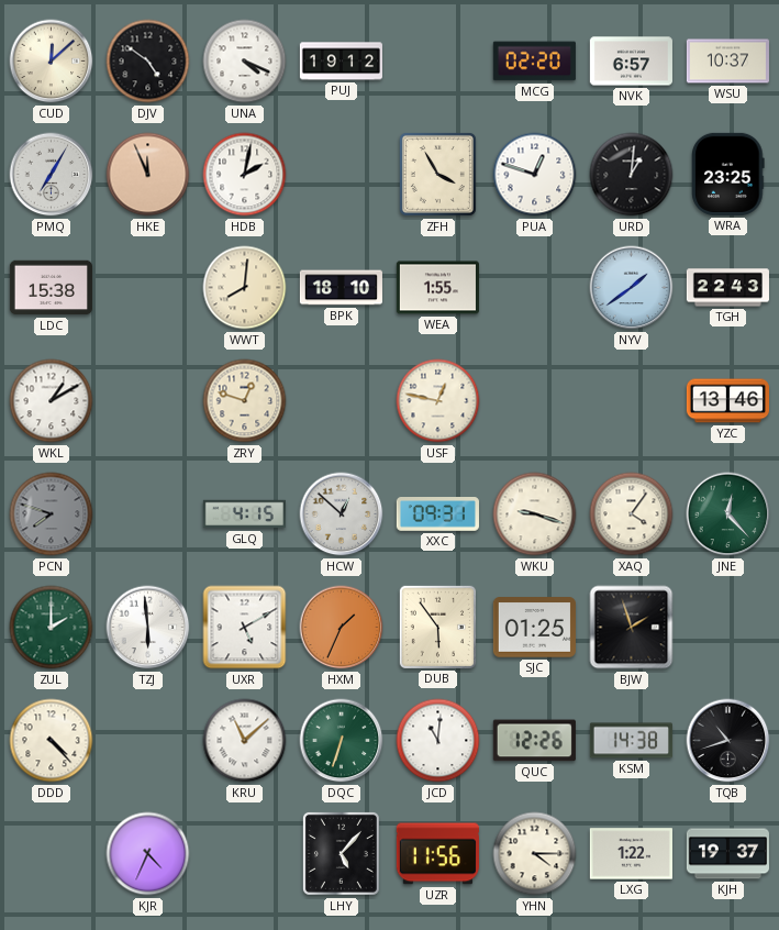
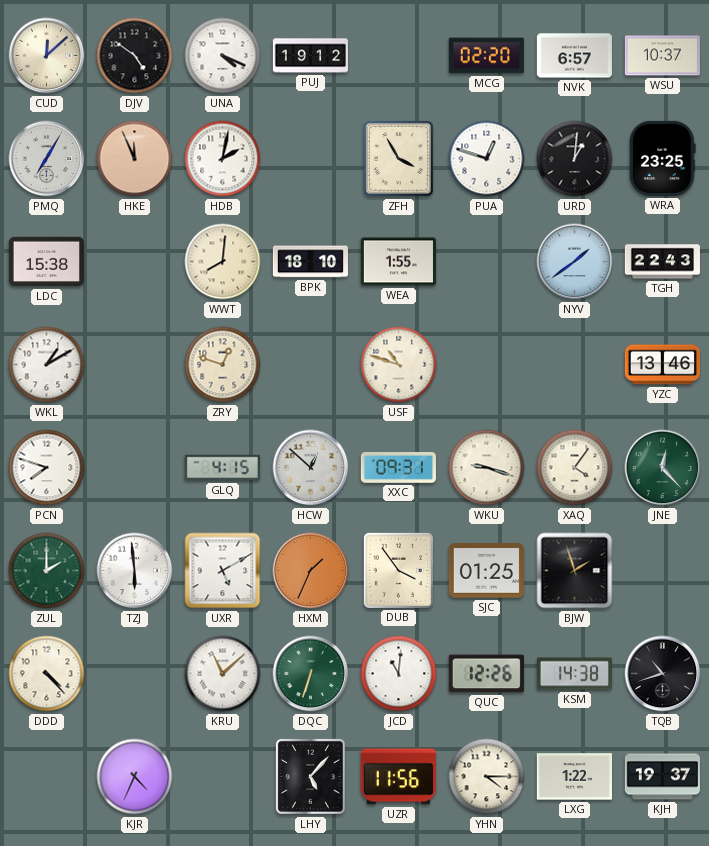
USF: 12:47 -> 10:48 (399, 365)
PCN dial: grey -> white (47, 468)
DUB: 5:54 -> 3:54 (398, 570)
